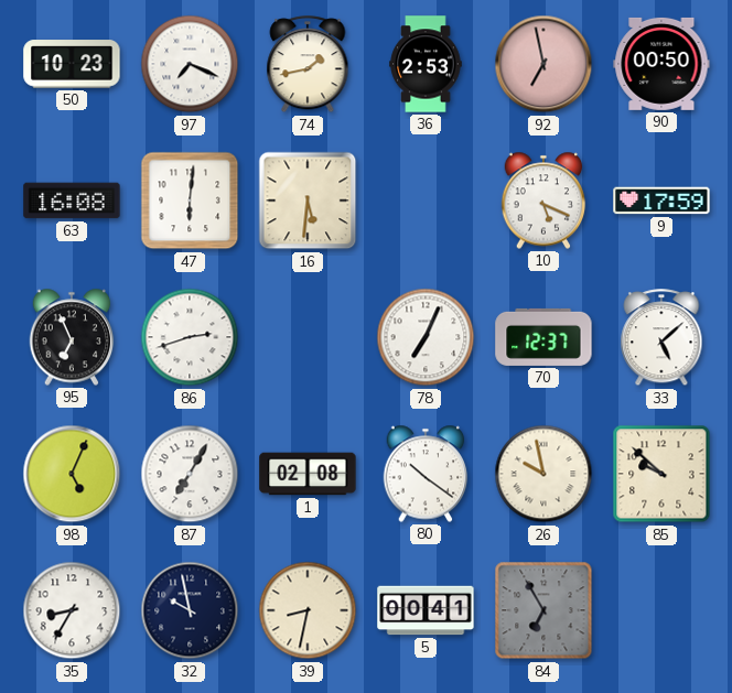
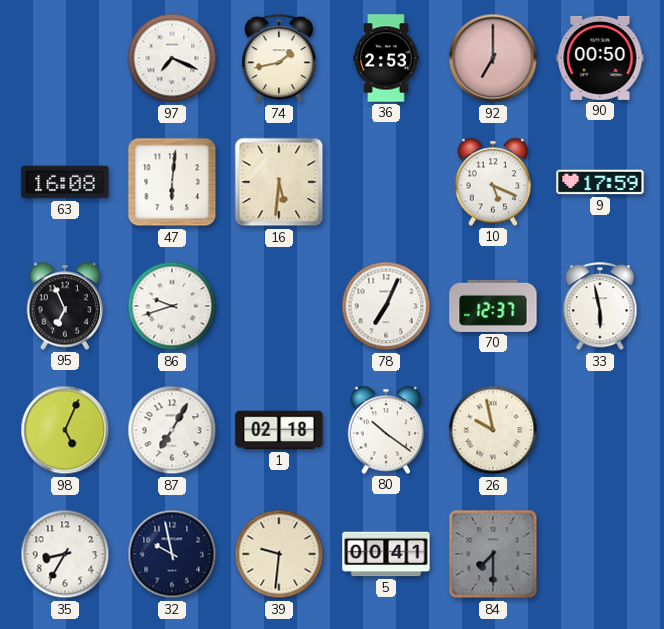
50: 10:23 -> none (72, 64)
92: 6:58 -> 7:00 (493, 58)
86: 2:42 -> 9:42 (172, 306)
33: 5:08 -> 5:58 (600, 307)
1: 02:08 -> 02:18 (279, 430)
85: 9:52 -> none (661, 474)
39: 8:32 -> 9:31 (279, 554)
84: 6:55 -> 7:30 (493, 554)
